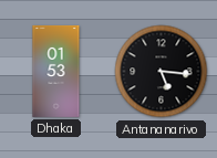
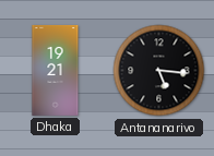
Dhaka: 01:53 -> 19:21 (56, 70)
